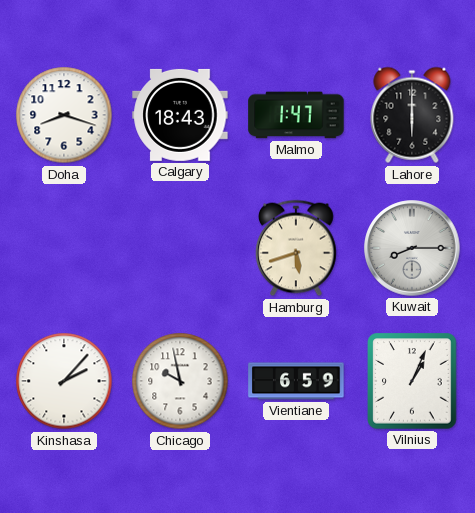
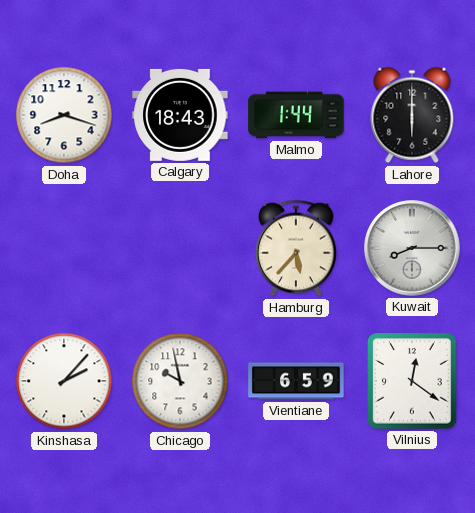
Malmo: 1:47 -> 1:44 (296, 115)
Hamburg: 5:42 -> 5:37 (297, 248)
Vilnius: 1:04 -> 12:21 (412, 381)
